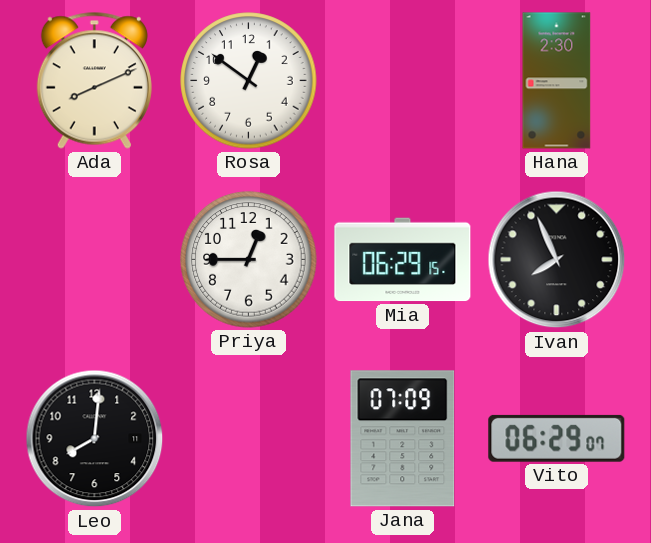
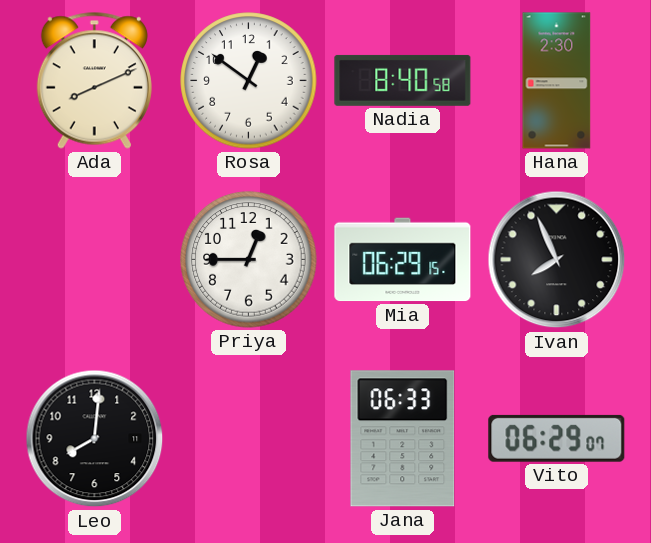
Nadia: none -> 8:40 (403, 80)
Jana: 07:09 -> 06:33 (403, 439)
